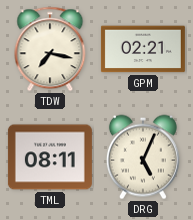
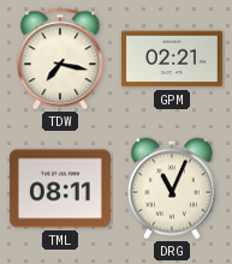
DRG: 5:04 -> 11:04 (172, 188)
